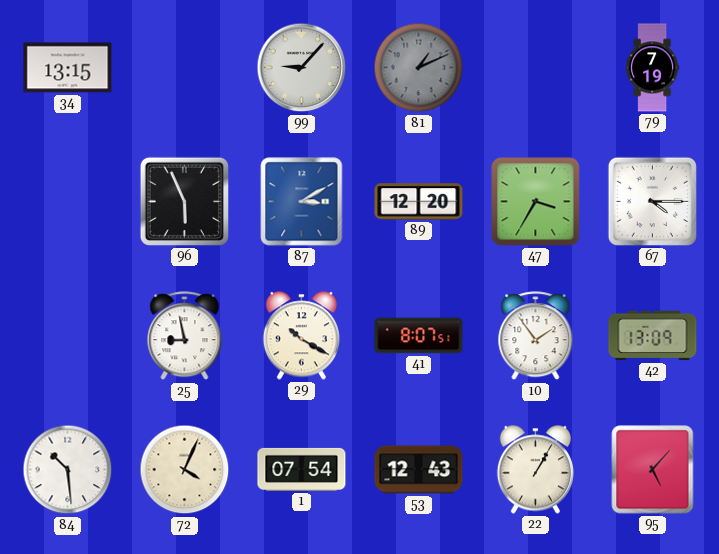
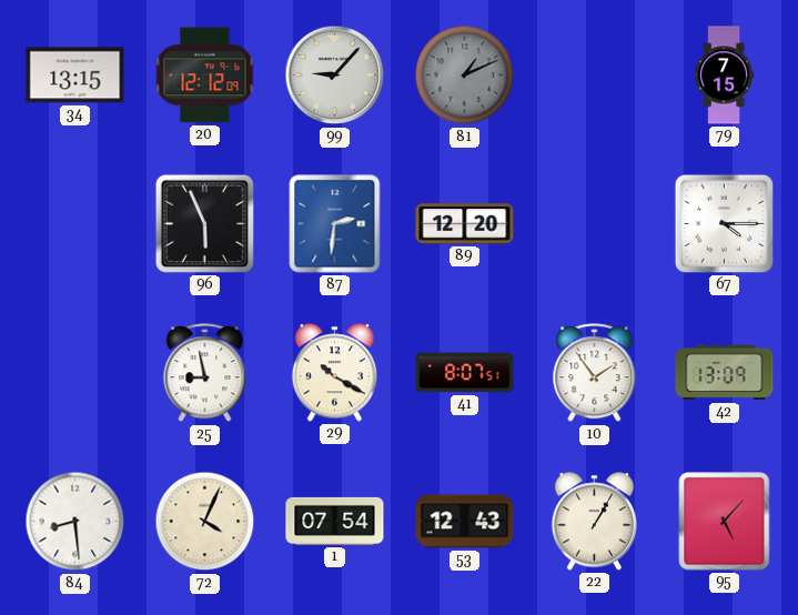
20: none -> 12:12 (205, 75)
79: 7:19 -> 7:15 (725, 75)
87: 3:10 -> 2:31 (335, 224)
47: 3:35 -> none (536, 202)
84: 10:29 -> 8:29 (75, 522)
